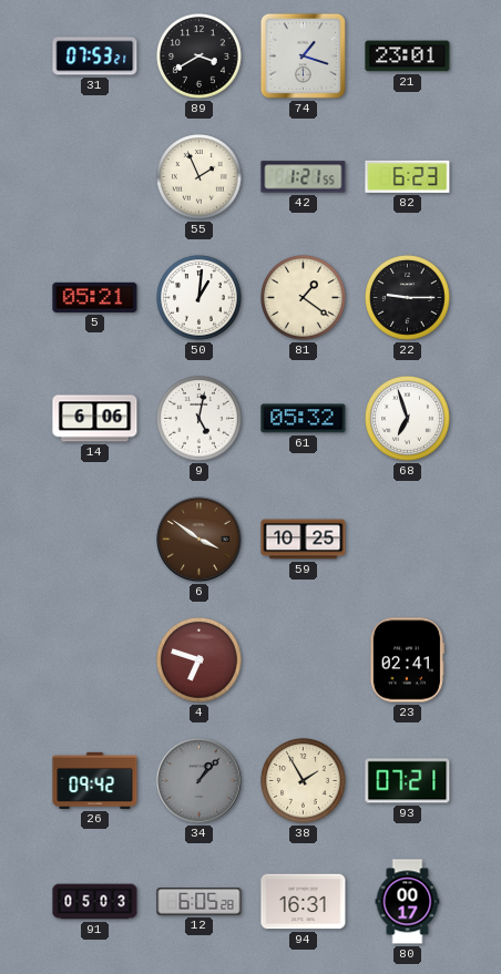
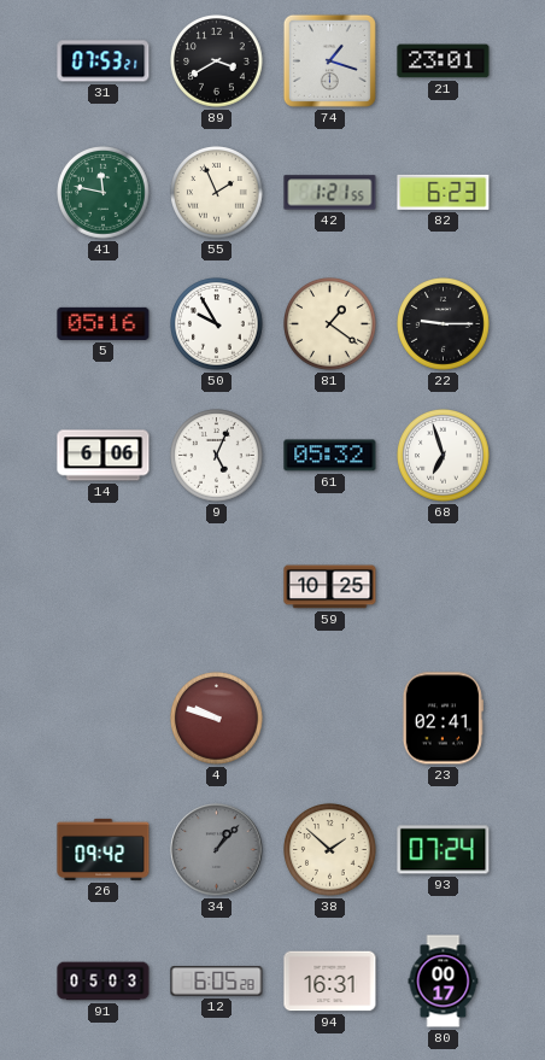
41: none -> 11:47 (104, 193)
5: 05:21 -> 05:16 (104, 323)
50: 1:01 -> 9:55 (217, 324)
9: 5:02 -> 5:04 (217, 456)
6: 3:51 -> none (200, 540)
4: 6:48 -> 9:48 (217, 719)
38: 1:55 -> 1:52 (330, 850)
93: 07:21 -> 07:24 (444, 850)
